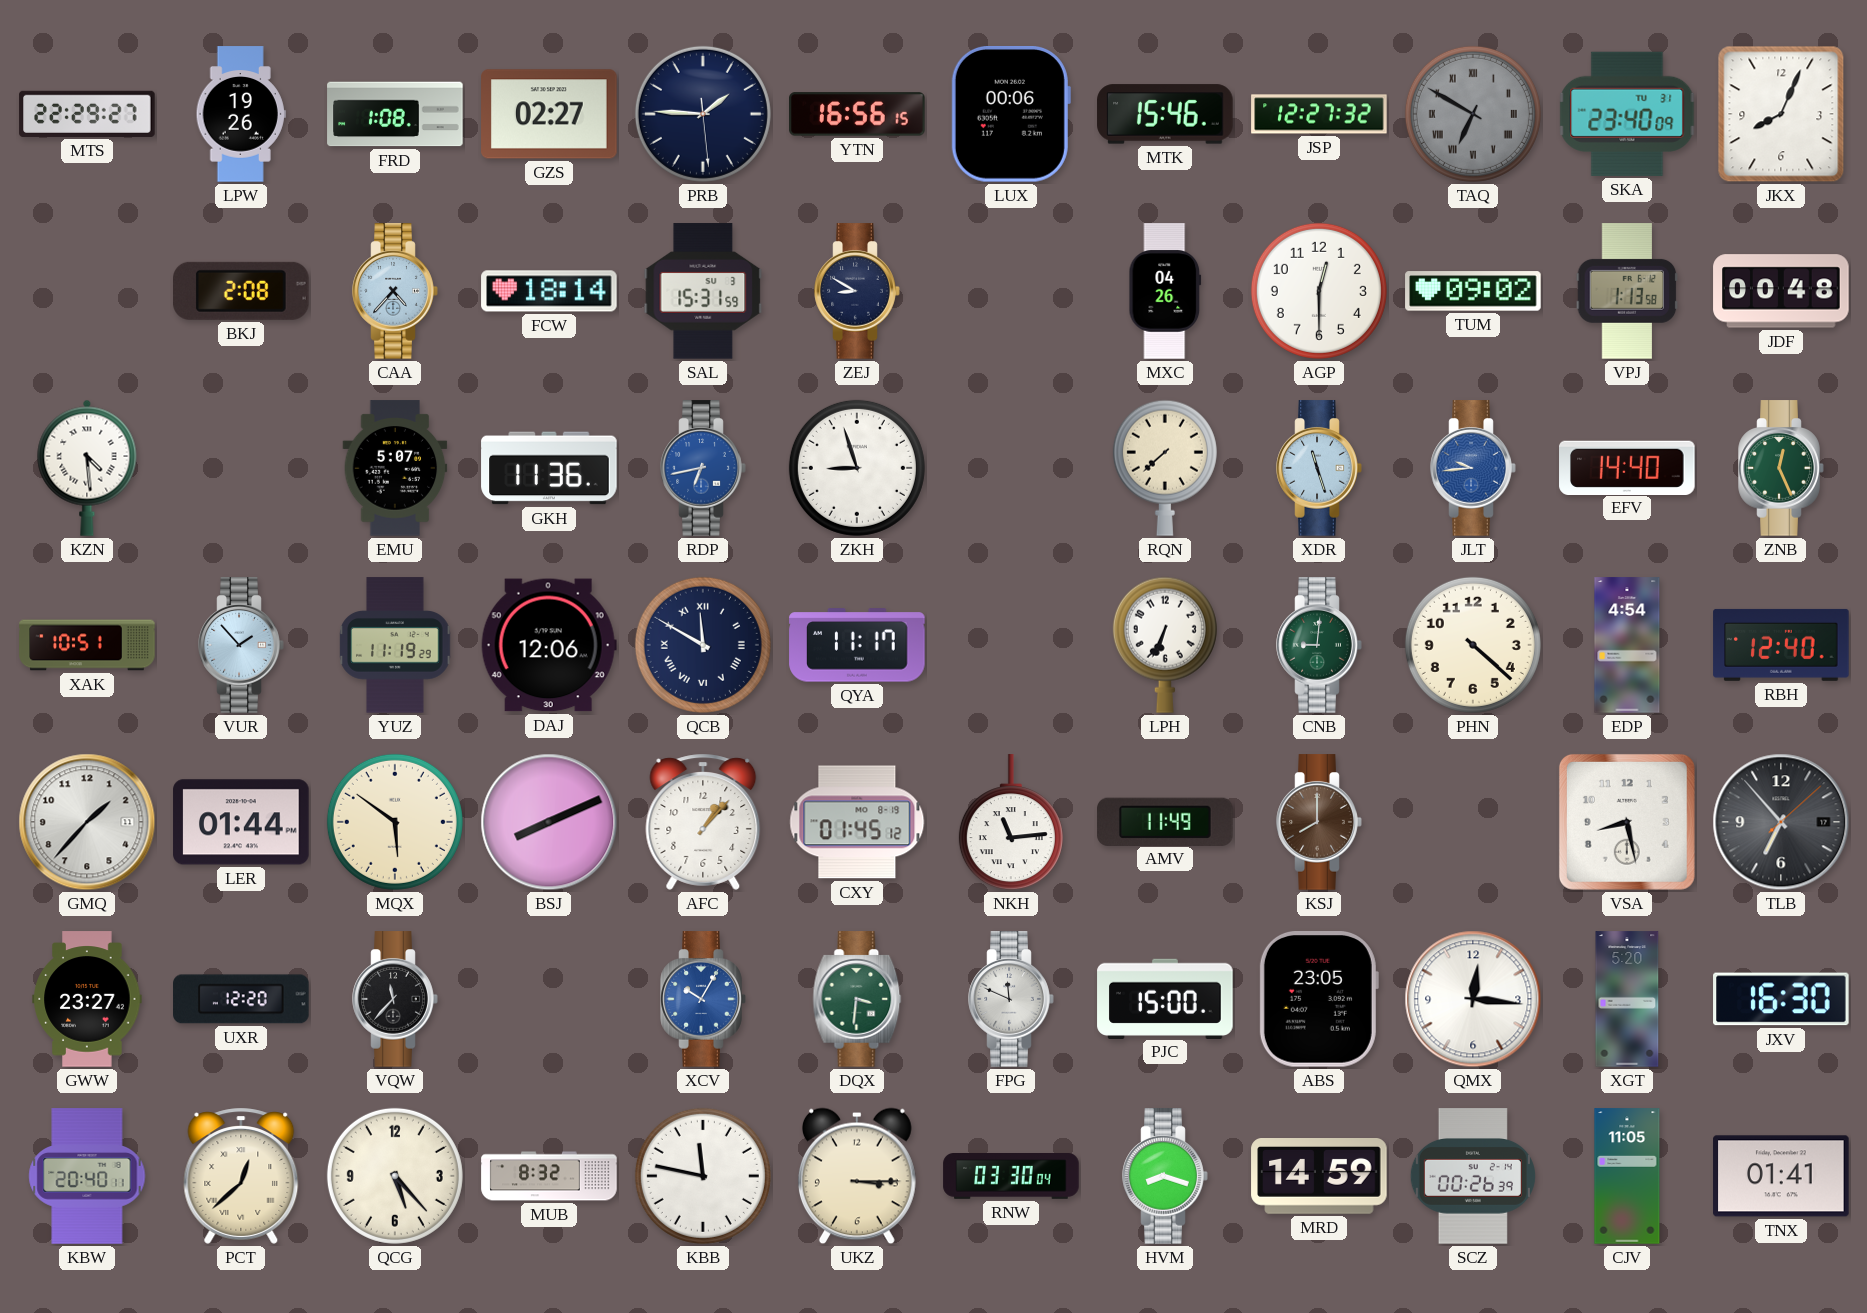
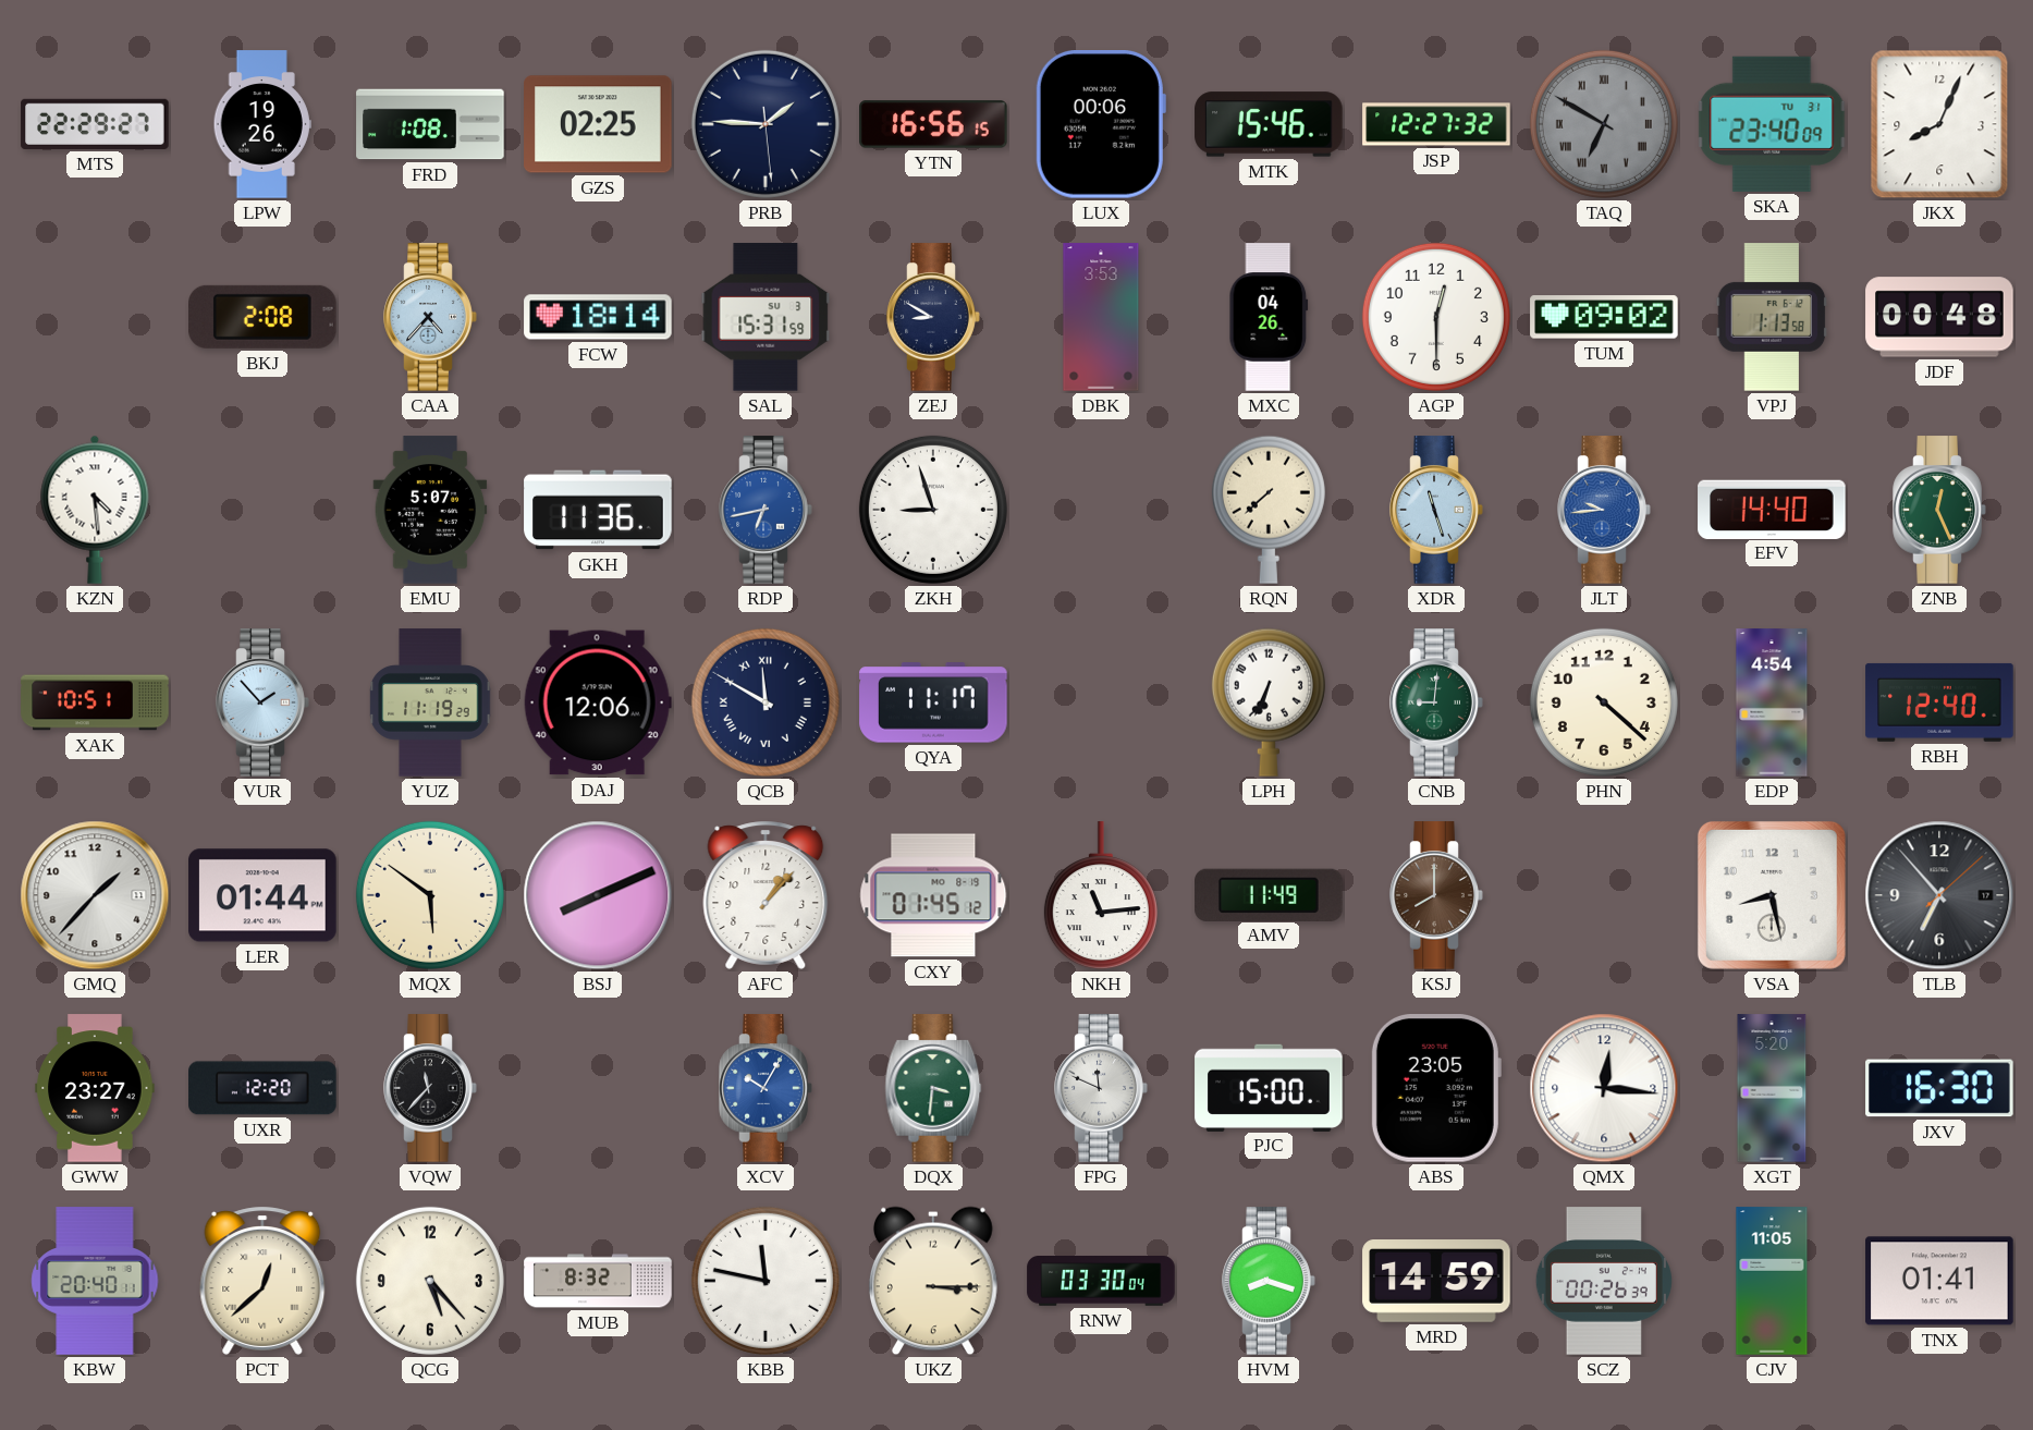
GZS: 02:27 -> 02:25 (598, 124)
DBK: none -> 3:53 (1101, 317)
